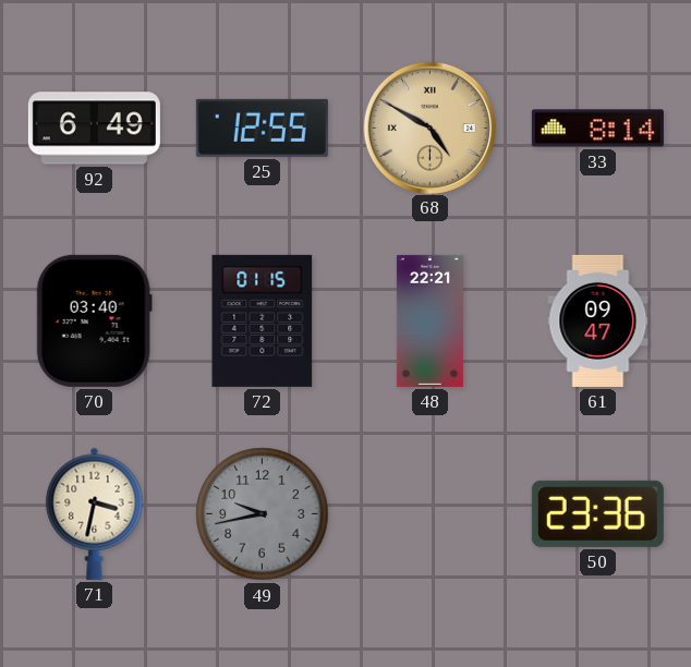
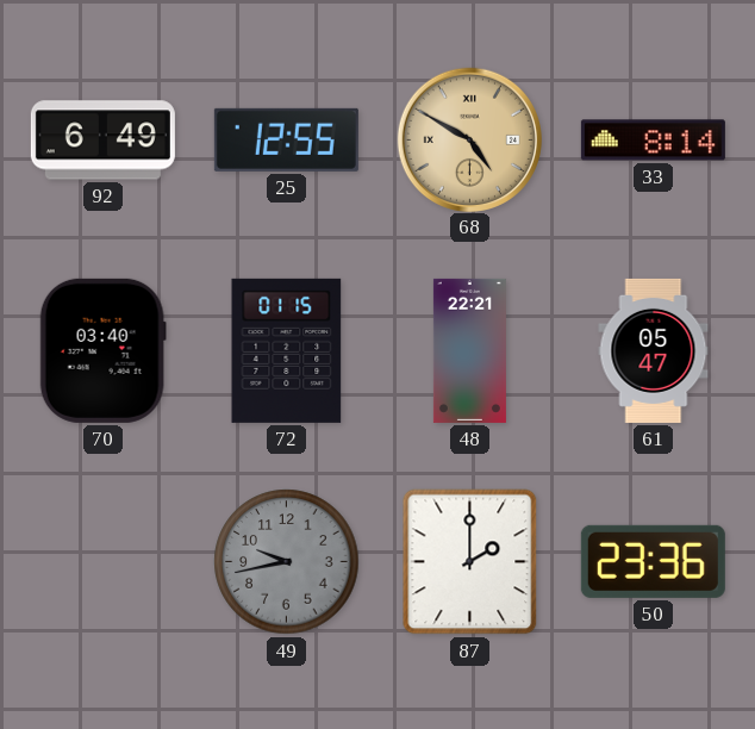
61: 09:47 -> 05:47 (654, 350)
71: 3:32 -> none (95, 513)
87: none -> 2:00 (470, 562)
